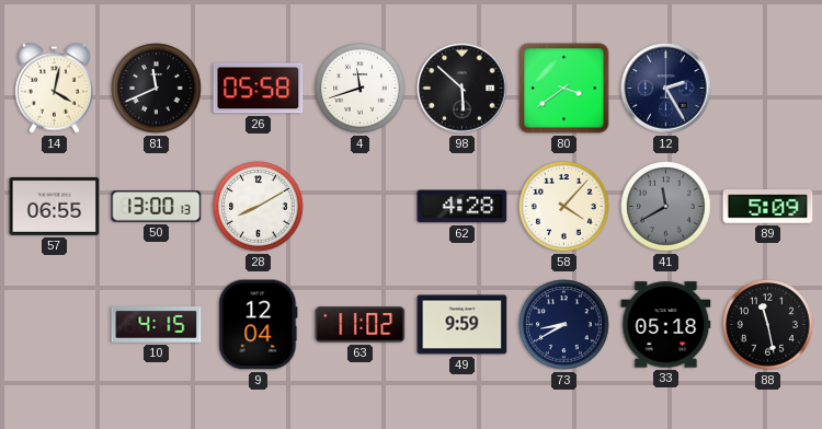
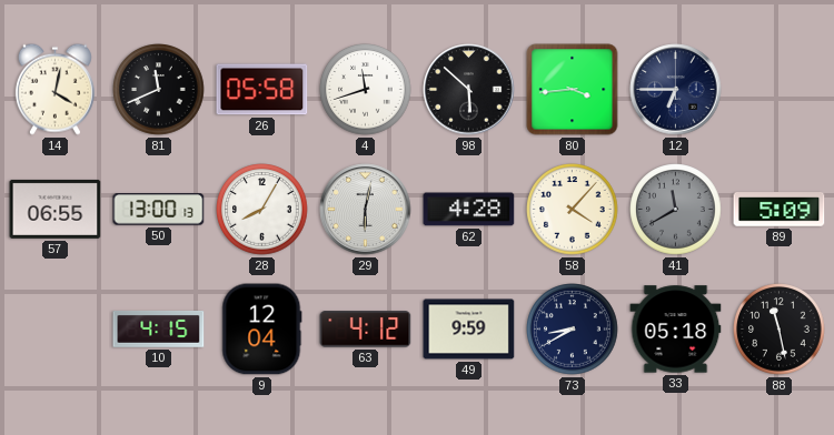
80: 3:39 -> 3:44 (573, 90)
12: 2:25 -> 6:45 (676, 90)
28: 8:10 -> 8:05 (262, 210)
29: none -> 6:02 (366, 210)
63: 11:02 -> 4:12 (366, 330)
